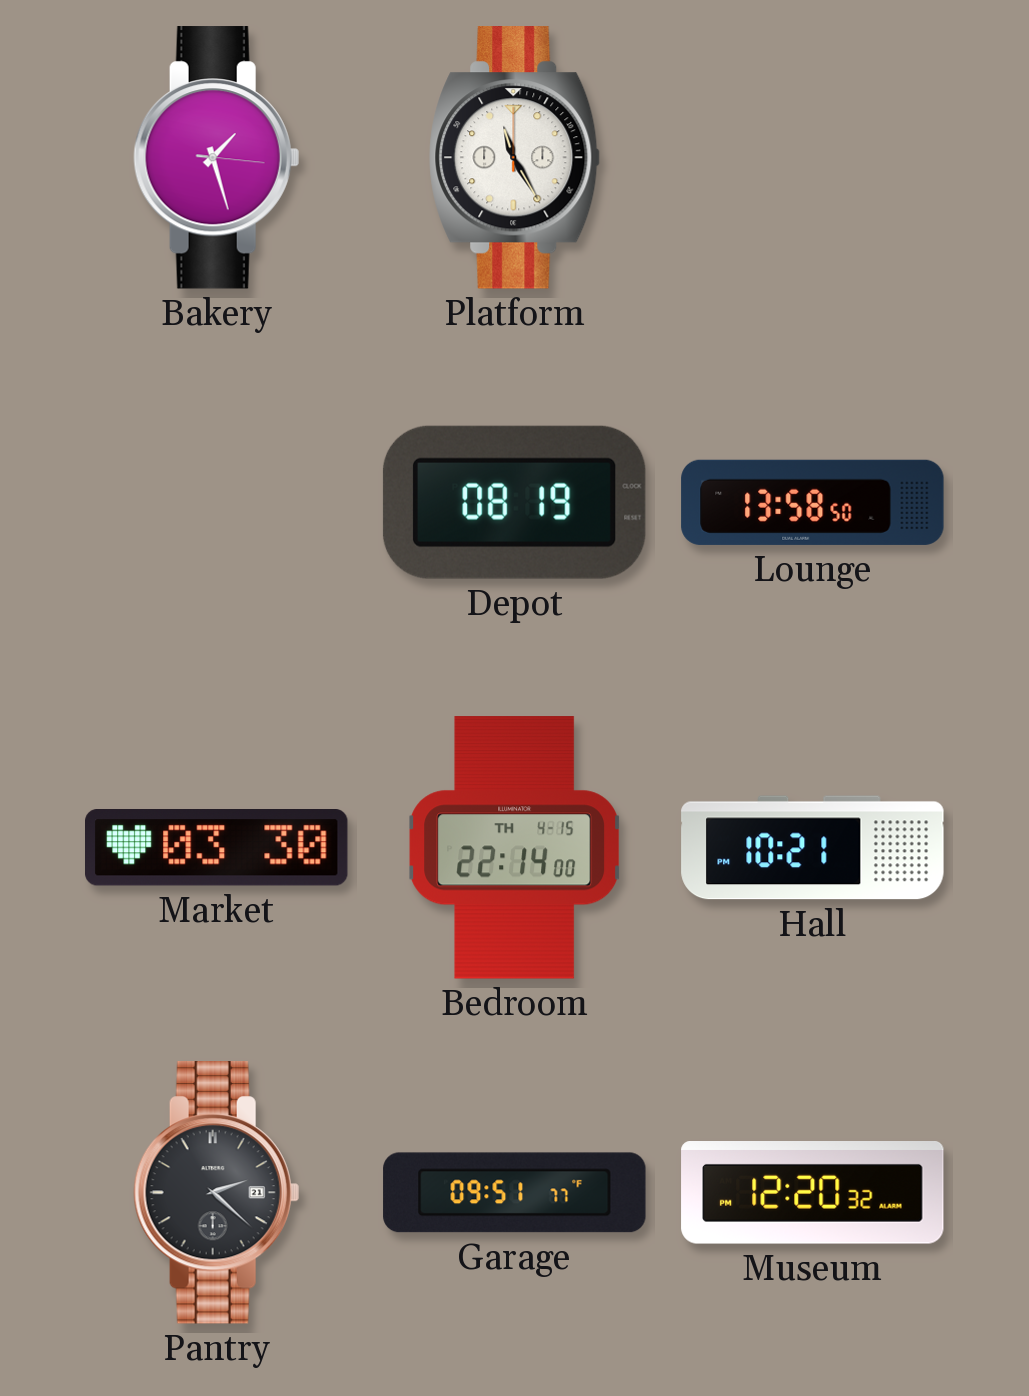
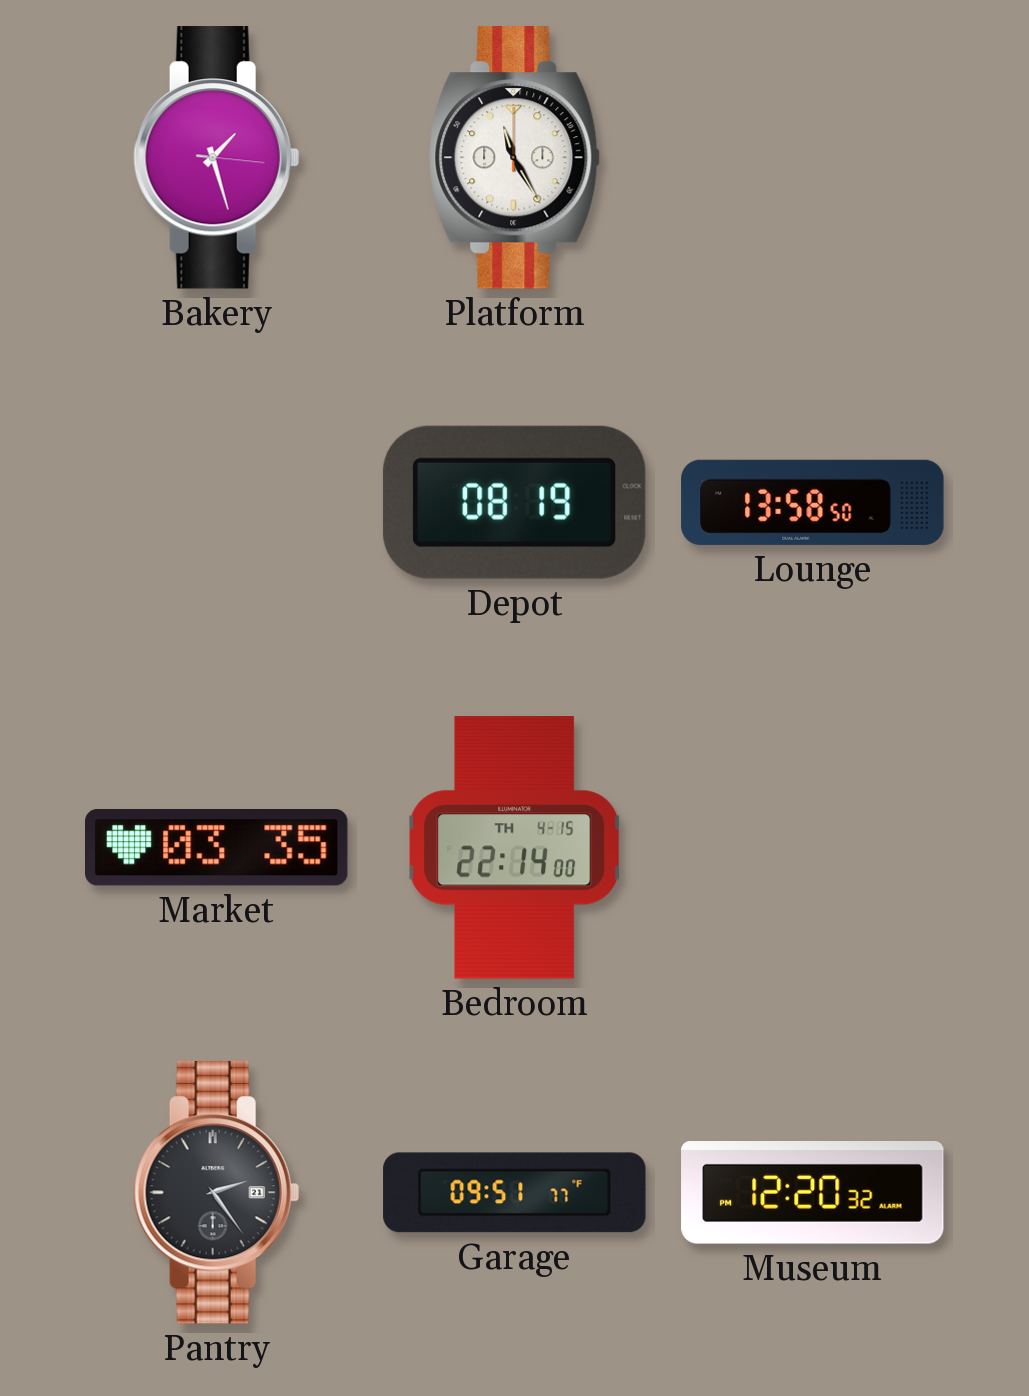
Market: 03:30 -> 03:35 (217, 848)
Hall: 10:21 -> none (813, 848)
Pantry: 2:22 -> 2:24 (216, 1193)
